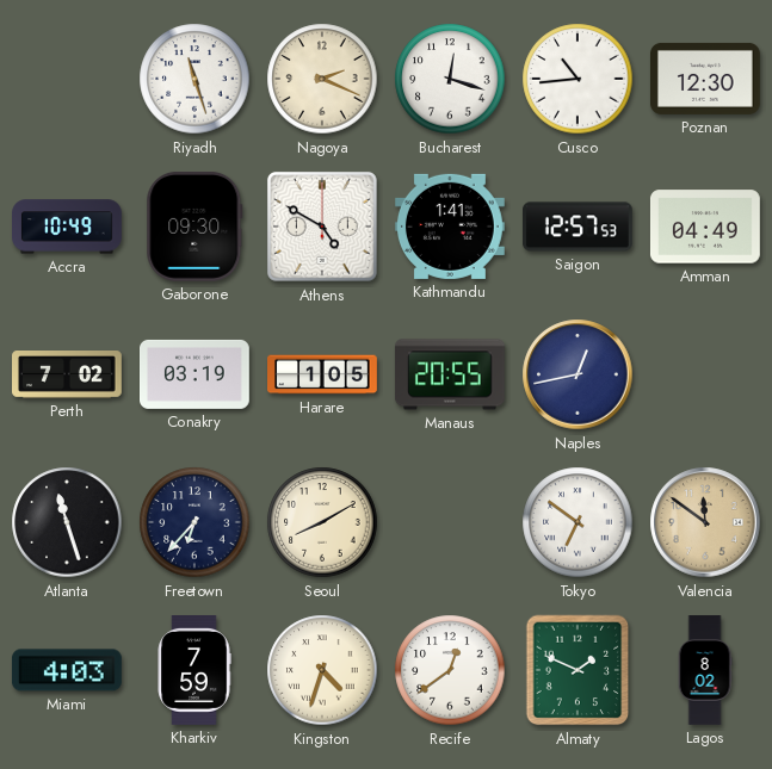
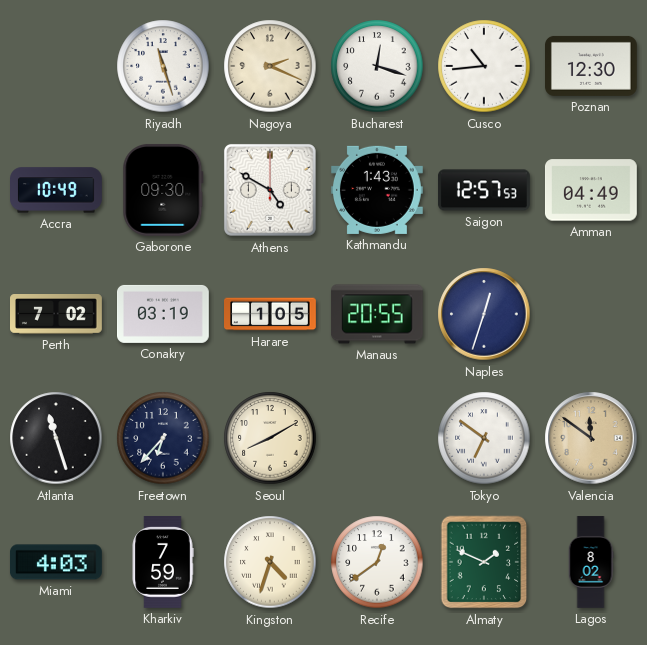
Kathmandu: 1:41 -> 1:43 (377, 190)
Naples: 12:43 -> 12:33 (484, 314)
